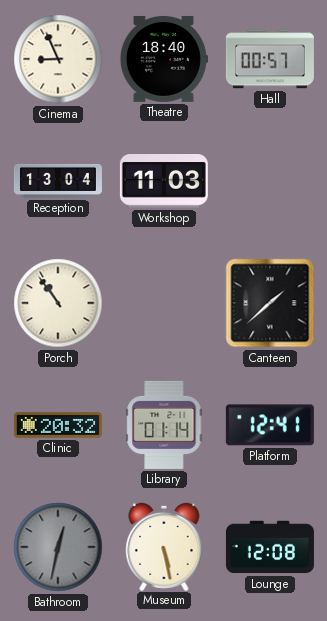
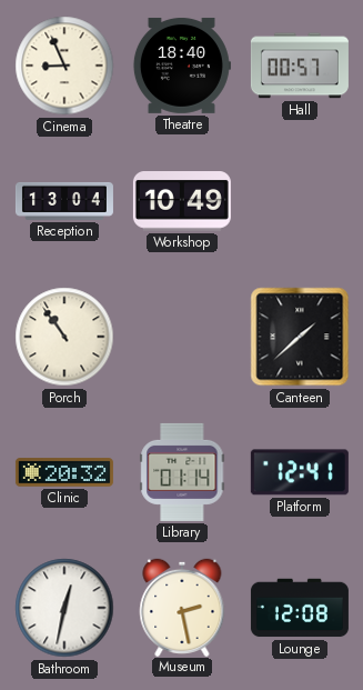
Workshop: 11:03 -> 10:49 (182, 201)
Bathroom dial: grey -> white (64, 608)
Museum: 5:28 -> 2:28 (182, 607)
